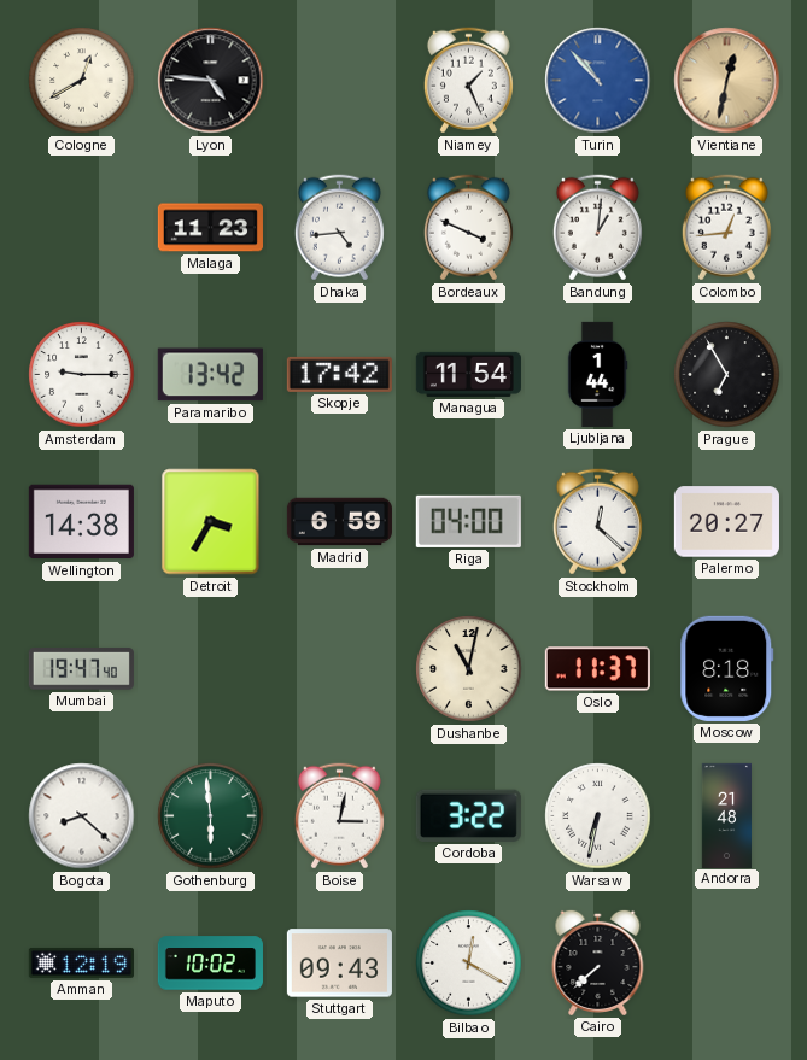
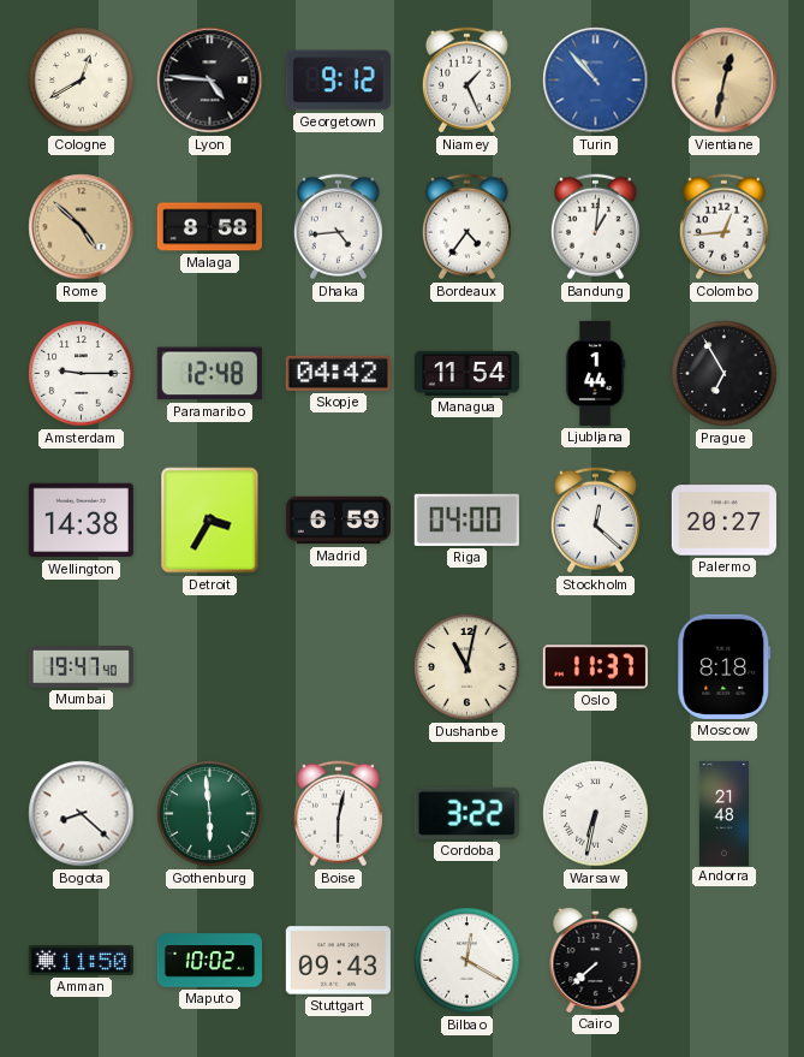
Georgetown: none -> 9:12 (338, 81)
Rome: none -> 4:52 (82, 227)
Malaga: 11:23 -> 8:58 (209, 227)
Bordeaux: 3:49 -> 4:36 (466, 227)
Paramaribo: 13:42 -> 12:48 (209, 374)
Skopje: 17:42 -> 04:42 (338, 373)
Boise: 3:02 -> 6:02 (338, 814)
Amman: 12:19 -> 11:50 (81, 960)
